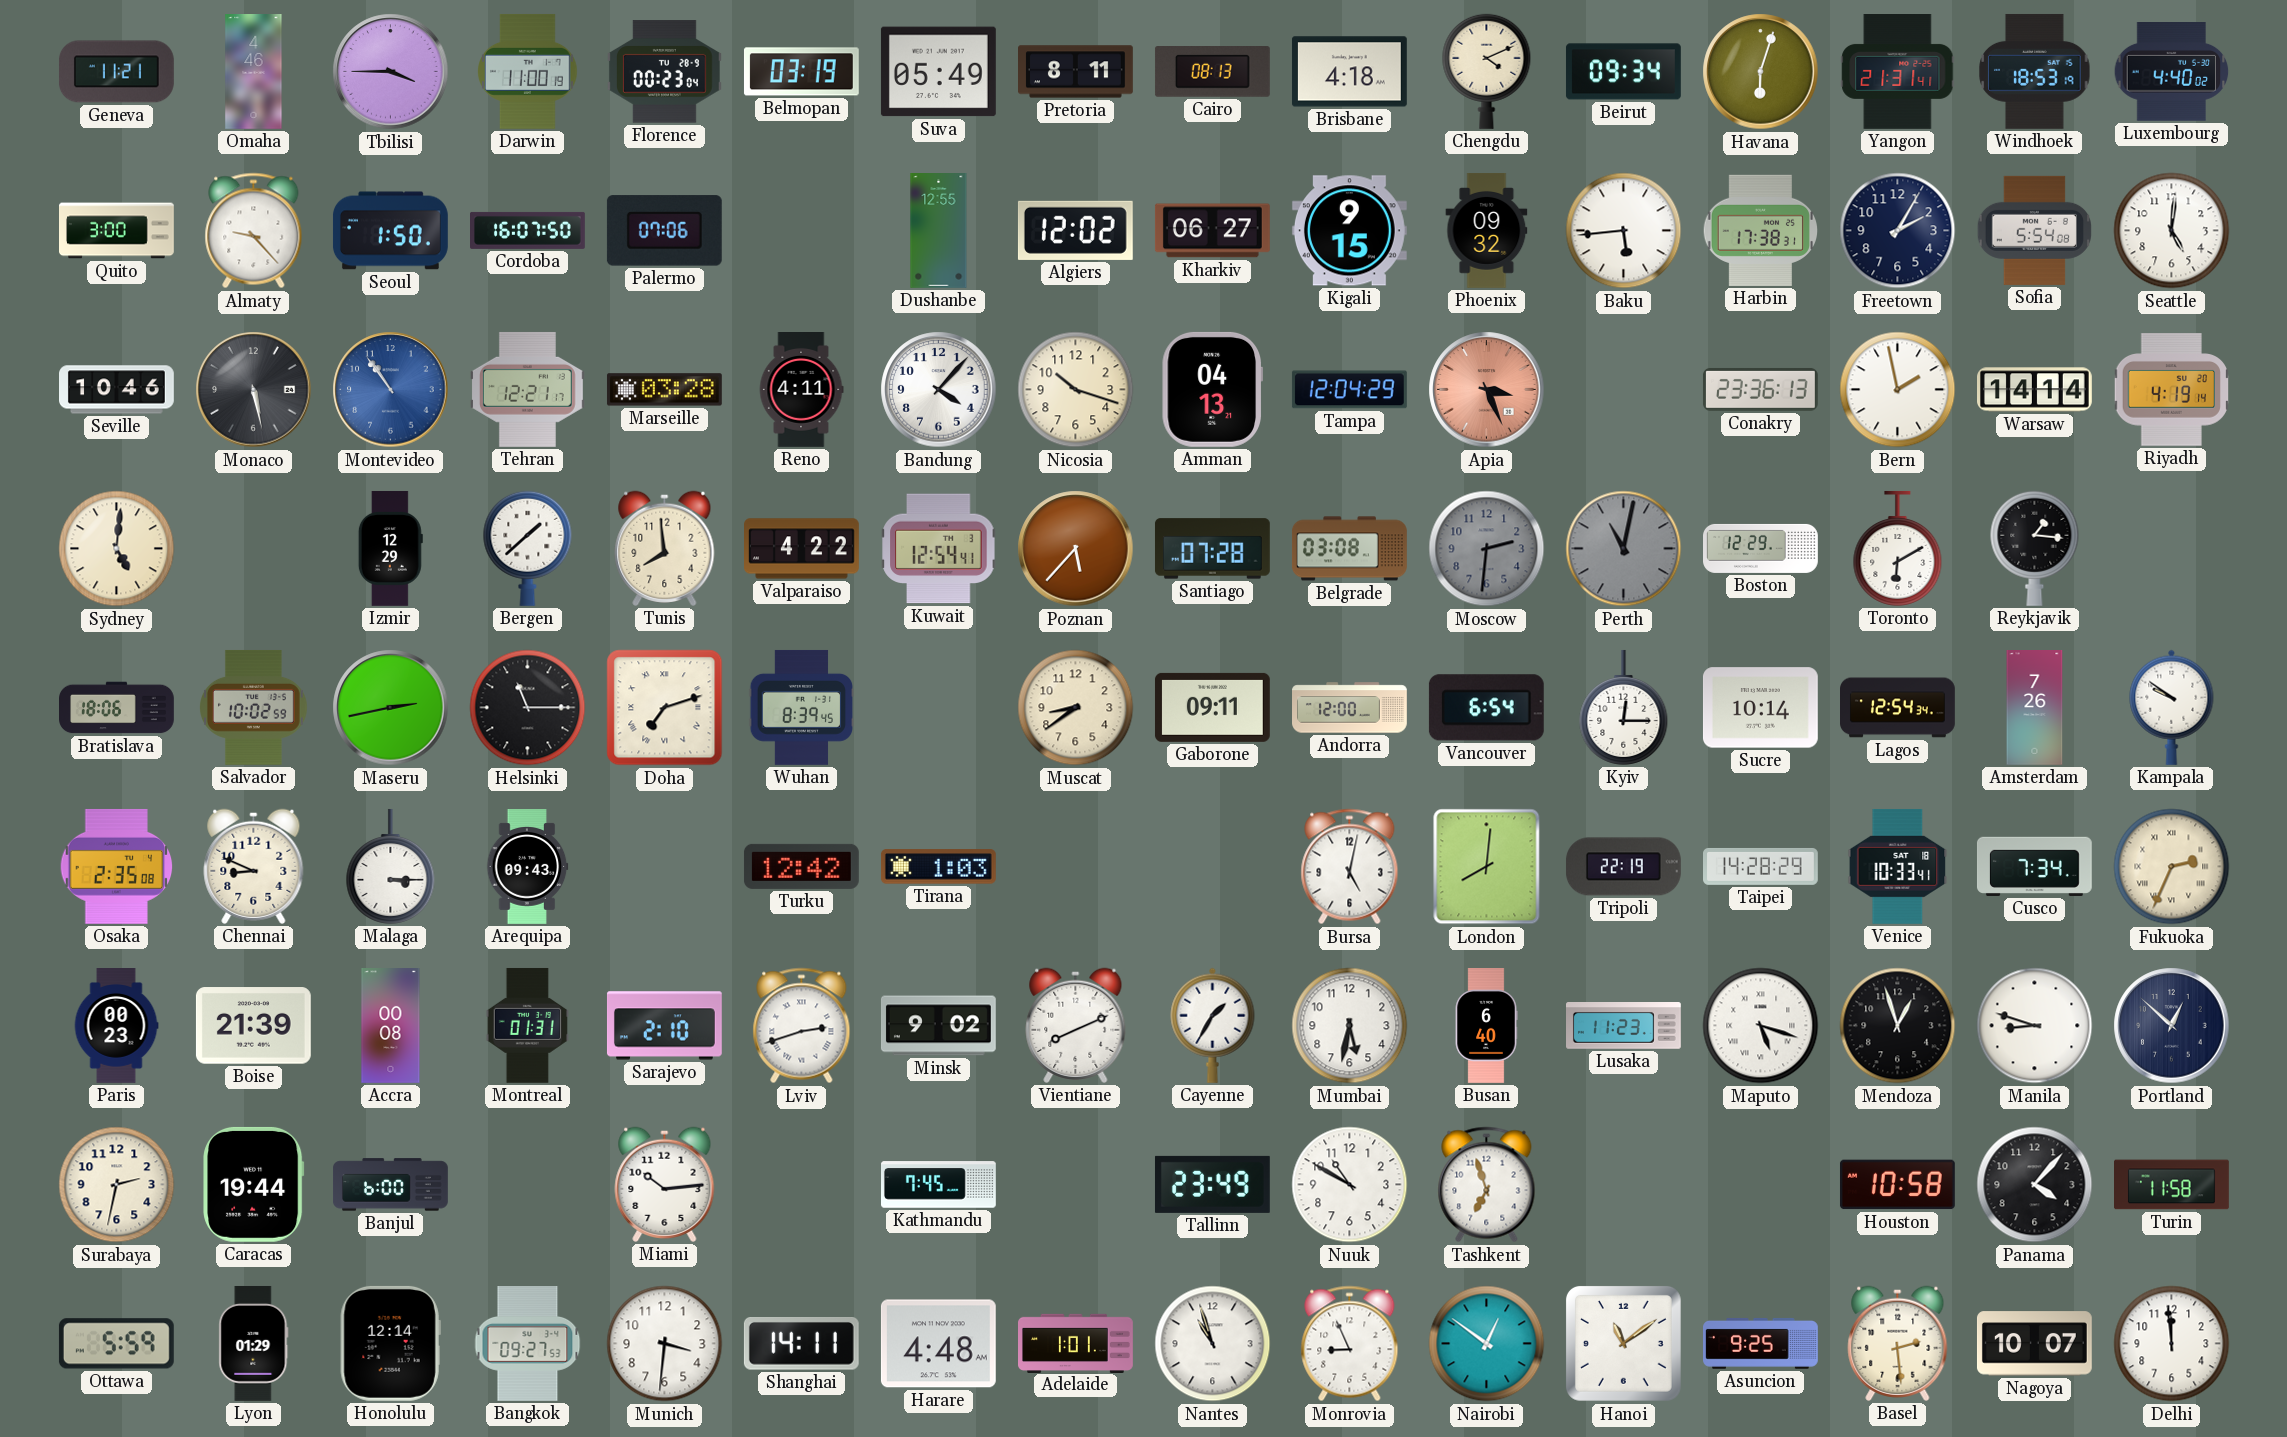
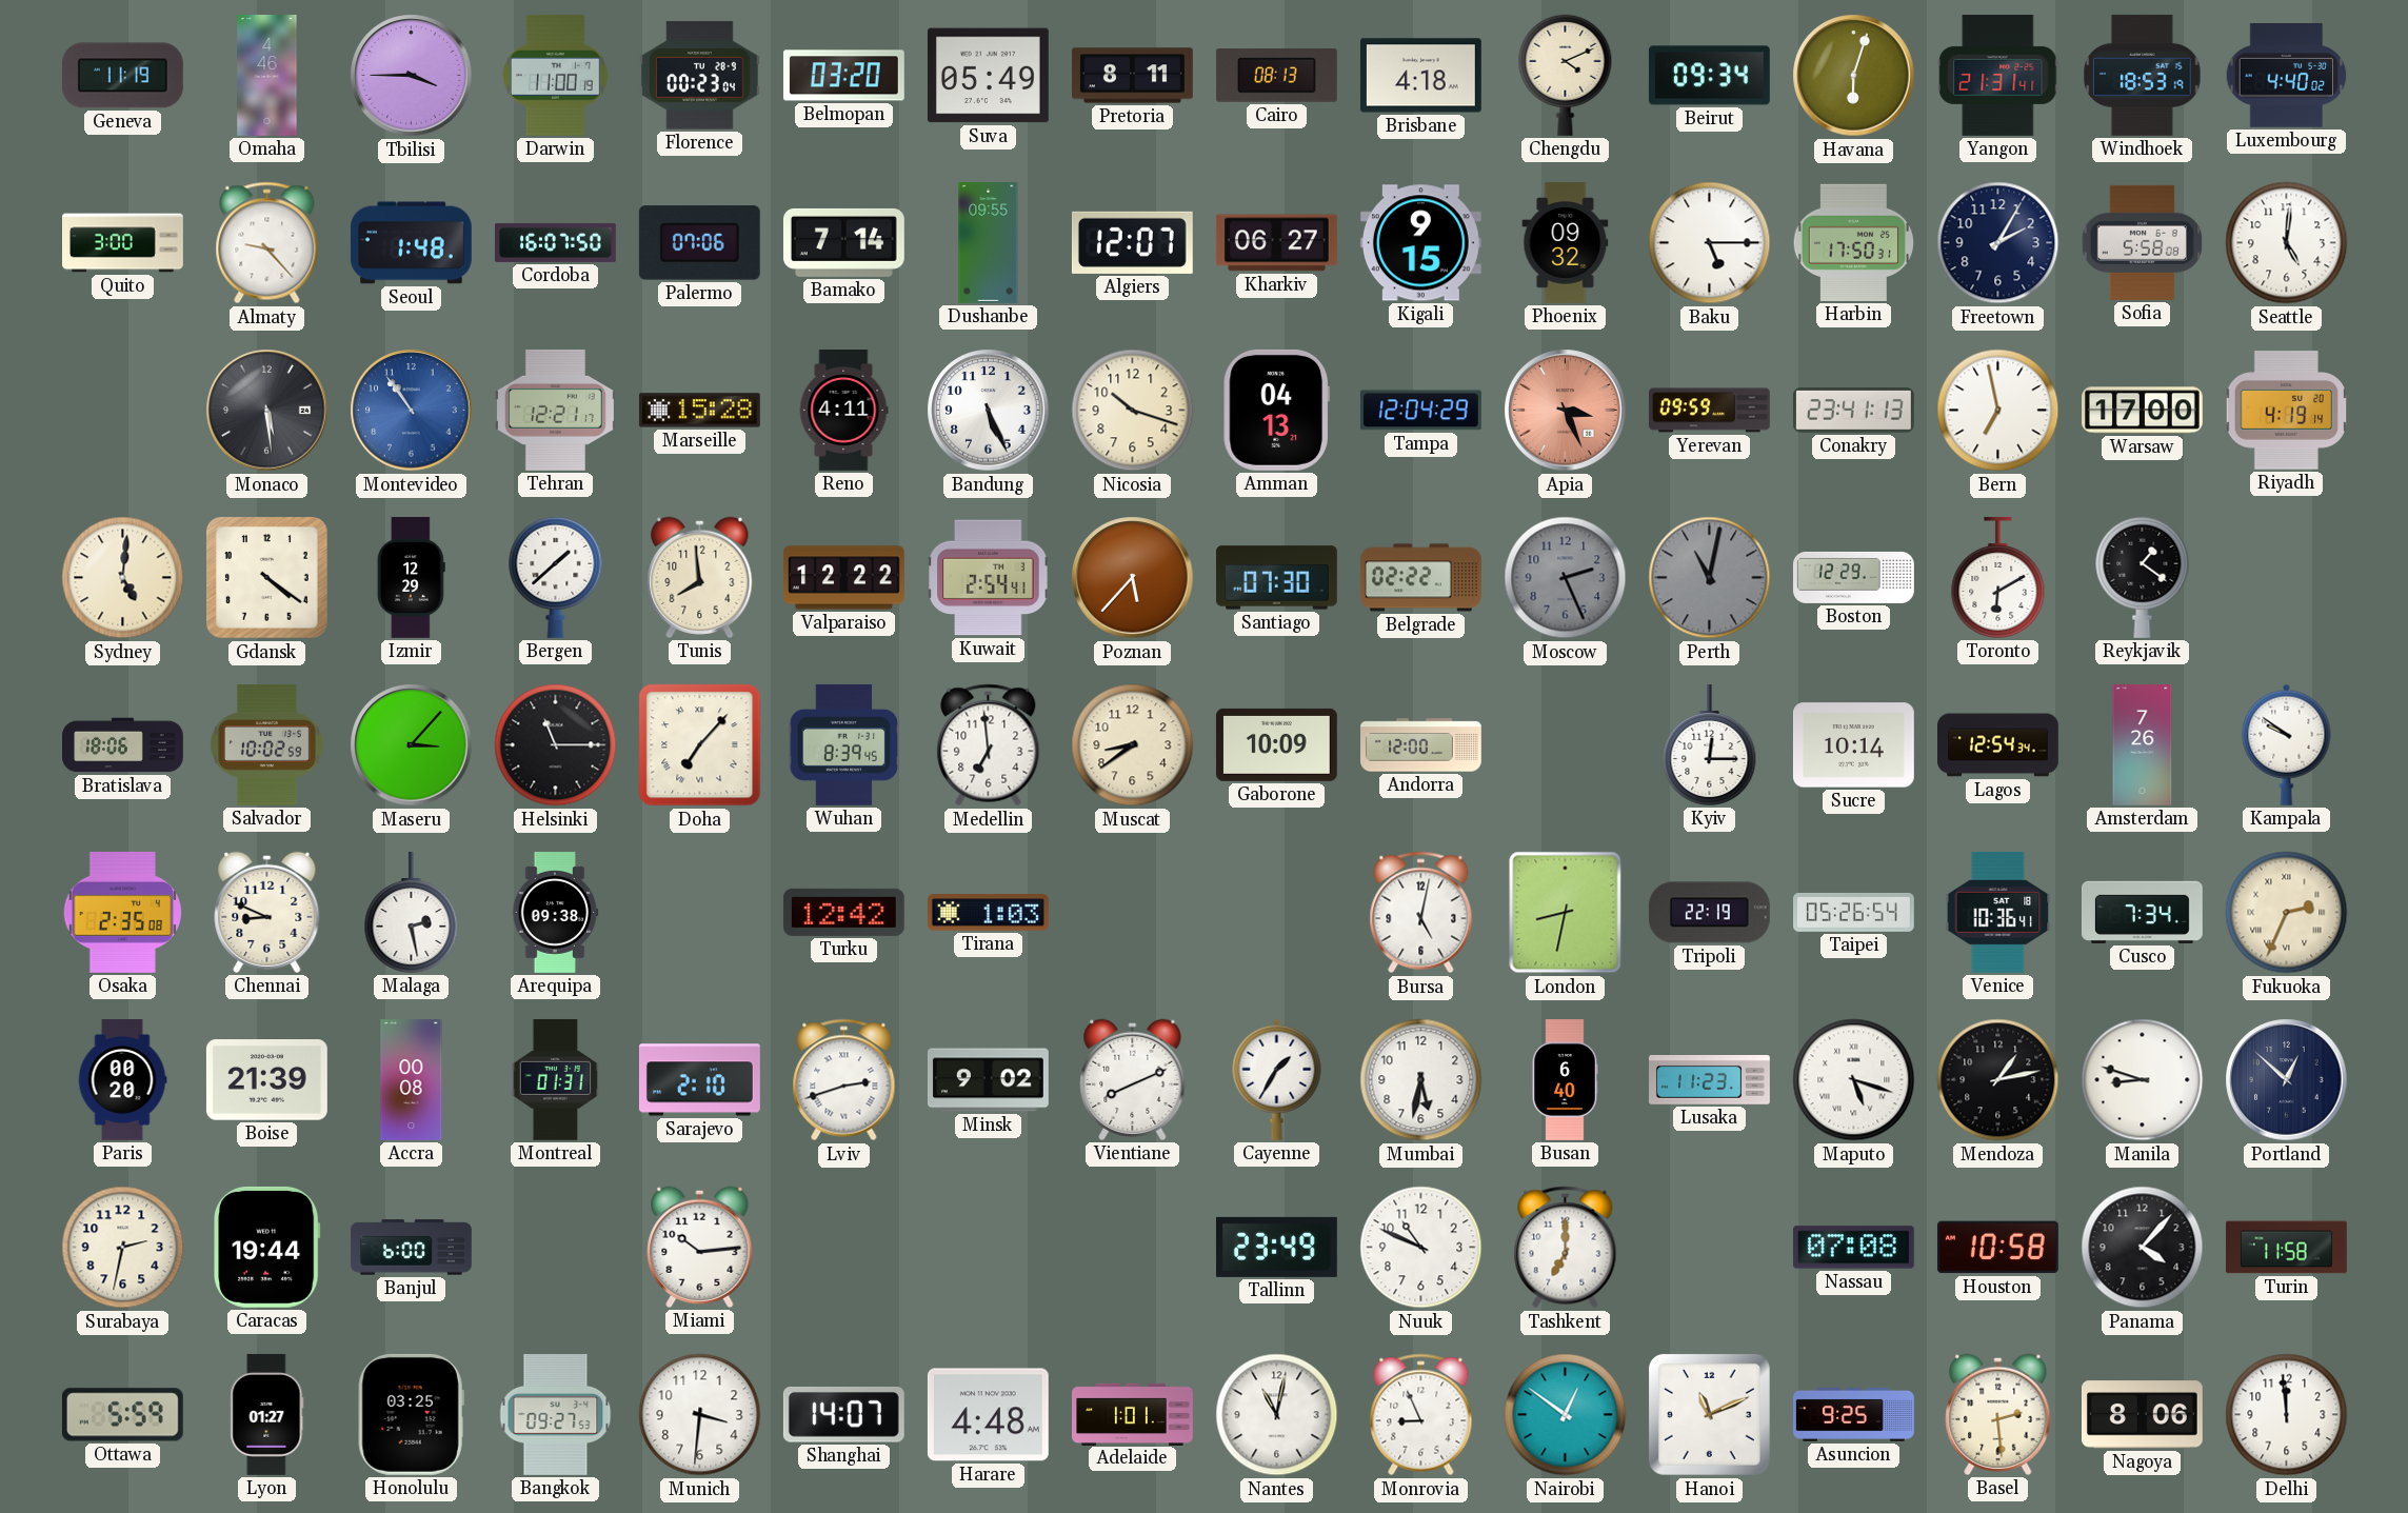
Geneva: 11:21 -> 11:19 (122, 76)
Belmopan: 03:19 -> 03:20 (843, 76)
Seoul: 1:50 -> 1:48 (411, 243)
Bamako: none -> 7:14 (843, 242)
Dushanbe: 12:55 -> 09:55 (989, 243)
Algiers: 12:02 -> 12:07 (1132, 242)
Baku: 5:44 -> 5:15 (1710, 243)
Harbin: 17:38 -> 17:50 (1853, 242)
Sofia: 5:54 -> 5:58 (2142, 242)
Seville: 10:46 -> none (117, 390)
Monaco: 5:28 -> 5:29 (267, 411)
Marseille: 03:28 -> 15:28 (699, 411)
Bandung: 4:07 -> 5:26 (989, 411)
Yerevan: none -> 09:59 (1709, 411)
Conakry: 23:36 -> 23:41 (1853, 410)
Bern: 1:58 -> 6:58 (1998, 411)
Warsaw: 14:14 -> 17:00 (2143, 411)
Gdansk: none -> 4:21 (266, 577)
Valparaiso: 4:22 -> 12:22 (844, 578)
Kuwait: 12:54 -> 2:54 (989, 578)
Santiago: 07:28 -> 07:30 (1276, 578)
Belgrade: 03:08 -> 02:22 (1420, 578)
Moscow: 2:31 -> 2:26 (1566, 578)
Reykjavik: 1:16 -> 1:21 (2143, 577)
Maseru: 2:43 -> 3:07 (412, 745)
Doha: 7:12 -> 7:07 (700, 745)
Medellin: none -> 6:59 (989, 745)
Gaborone: 09:11 -> 10:09 (1276, 744)
Vancouver: 6:54 -> none (1486, 708)
Malaga: 3:15 -> 2:28 (412, 912)
Arequipa: 09:43 -> 09:38 (556, 913)
London: 8:01 -> 8:32 (1566, 913)
Taipei: 14:28 -> 05:26 (1854, 912)
Venice: 10:33 -> 10:36 (1998, 912)
Paris: 00:23 -> 00:20 (122, 1080)
Mendoza: 12:57 -> 1:13 (1998, 1080)
Kathmandu: 7:45 -> none (939, 1185)
Nuuk: 10:50 -> 10:49 (1421, 1248)
Tashkent: 6:57 -> 7:00 (1566, 1248)
Nassau: none -> 07:08 (1853, 1248)
Lyon: 01:29 -> 01:27 (267, 1414)
Honolulu: 12:14 -> 03:25 (411, 1414)
Shanghai: 14:11 -> 14:07 (843, 1415)
Nantes: 10:57 -> 11:02 (1277, 1415)
Hanoi: 11:09 -> 11:11 (1709, 1414)
Nagoya: 10:07 -> 8:06 (2142, 1415)
